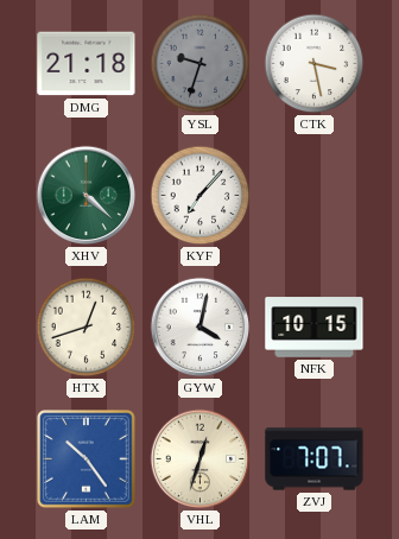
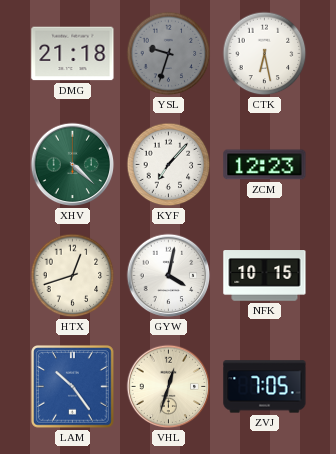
CTK: 3:28 -> 6:28 (265, 54)
ZCM: none -> 12:23 (265, 165)
ZVJ: 7:07 -> 7:05 (265, 387)
